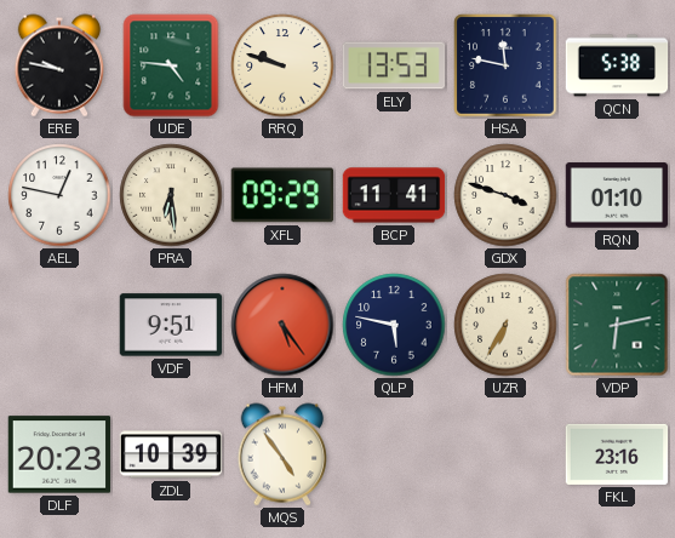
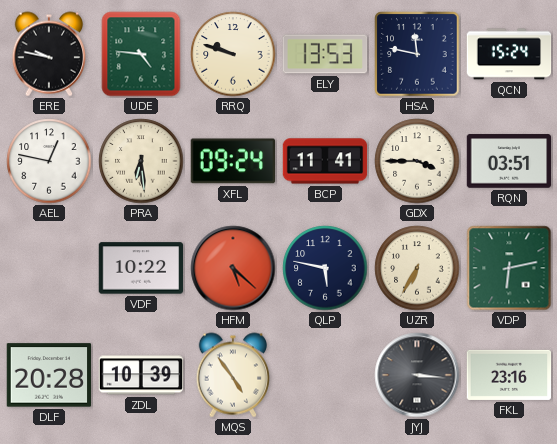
QCN: 5:38 -> 15:24 (509, 54)
XFL: 09:29 -> 09:24 (232, 161)
GDX: 3:48 -> 3:45 (417, 161)
RQN: 01:10 -> 03:51 (509, 161)
VDF: 9:51 -> 10:22 (141, 268)
HFM: 5:24 -> 5:22 (233, 268)
DLF: 20:23 -> 20:28 (49, 375)
JYJ: none -> 3:16 (417, 375)
